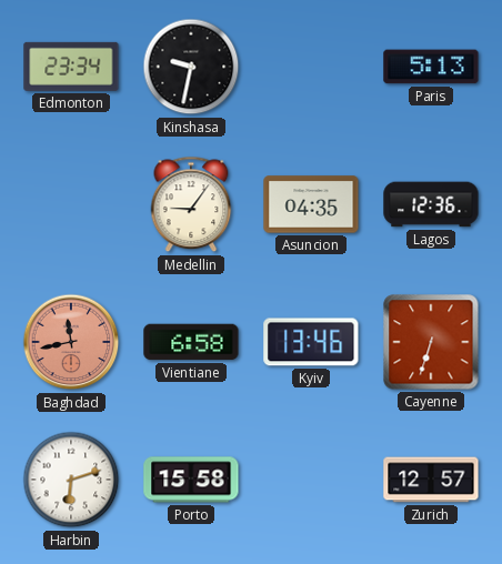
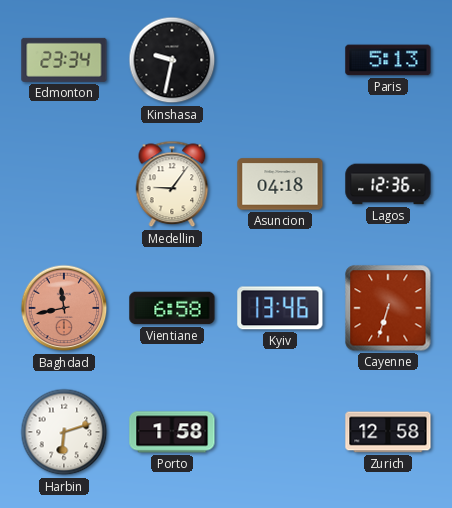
Asuncion: 04:35 -> 04:18 (280, 184)
Porto: 15:58 -> 1:58 (172, 432)
Zurich: 12:57 -> 12:58 (388, 432)
